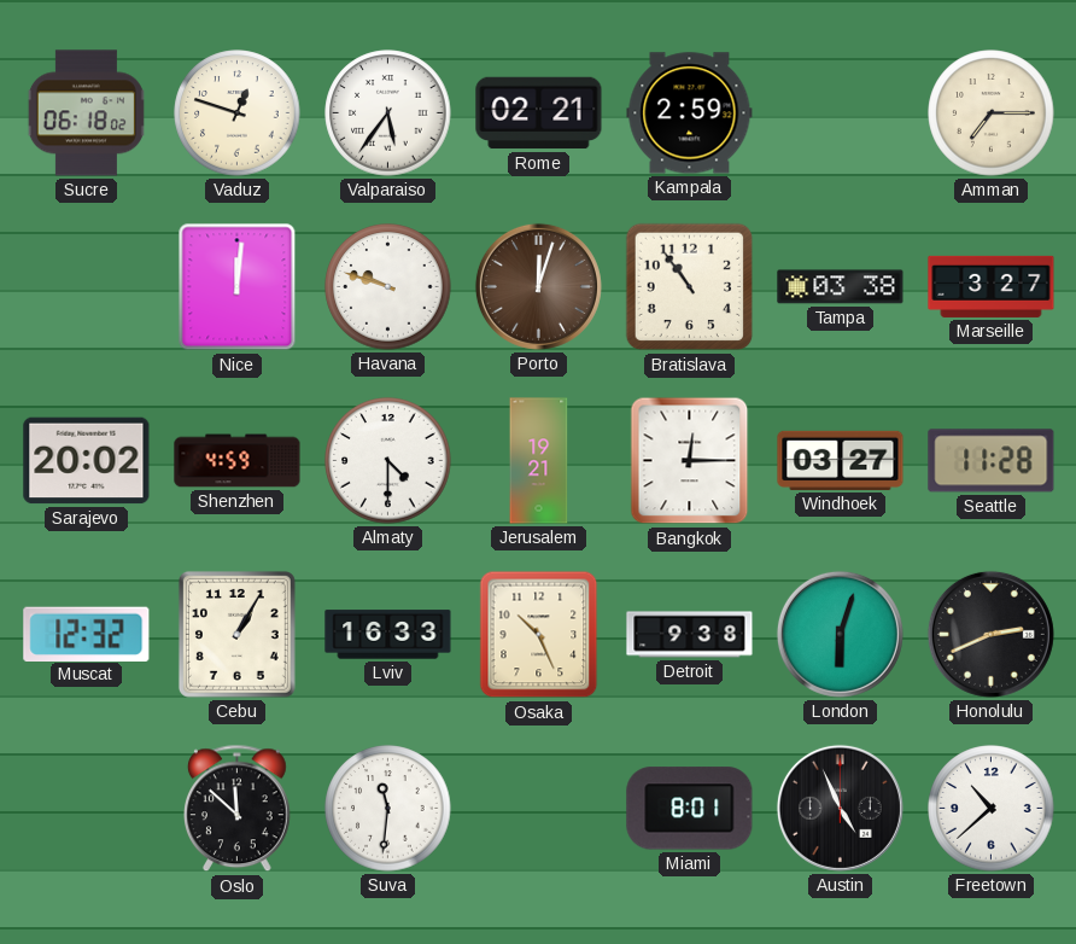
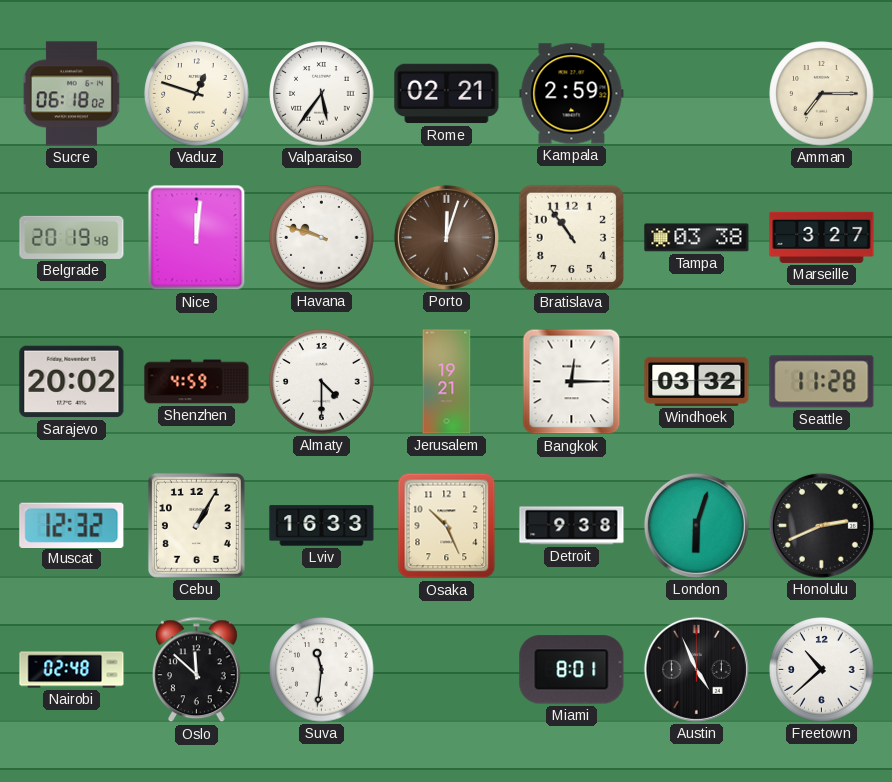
Belgrade: none -> 20:19 (72, 237)
Windhoek: 03:27 -> 03:32 (697, 381)
Nairobi: none -> 02:48 (72, 670)
